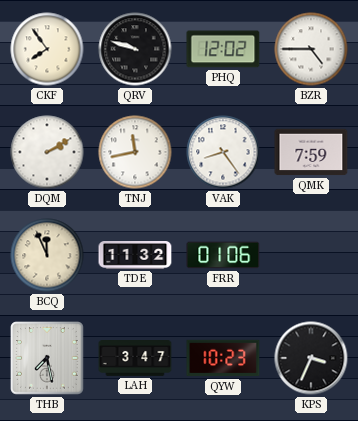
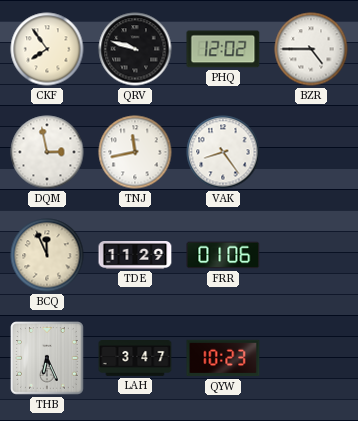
DQM: 2:10 -> 2:58 (47, 152)
QMK: 7:59 -> none (311, 152)
TDE: 11:32 -> 11:29 (135, 256)
THB: 7:28 -> 6:26 (47, 358)
KPS: 3:34 -> none (311, 358)
